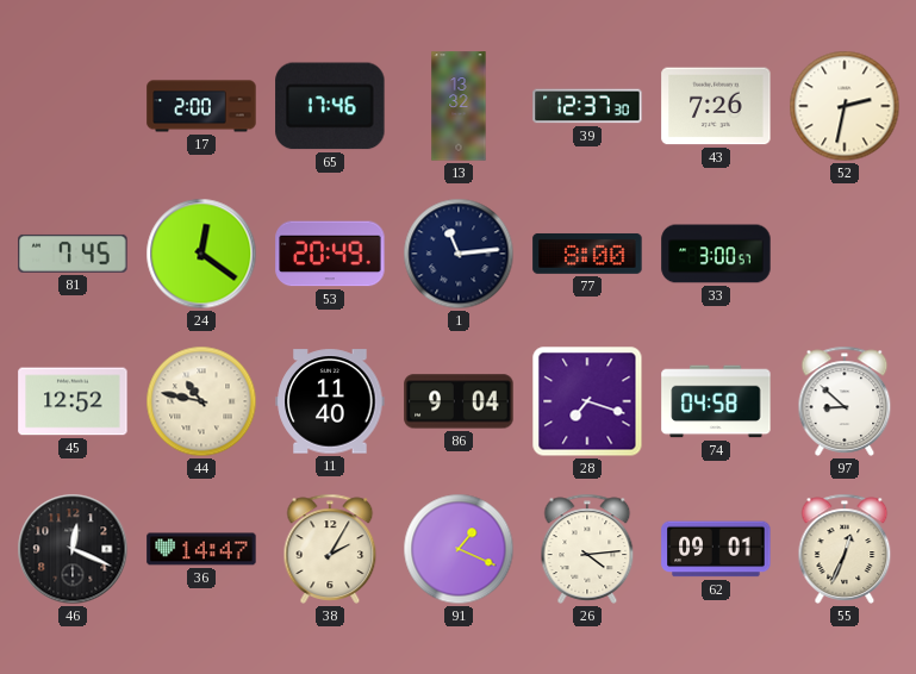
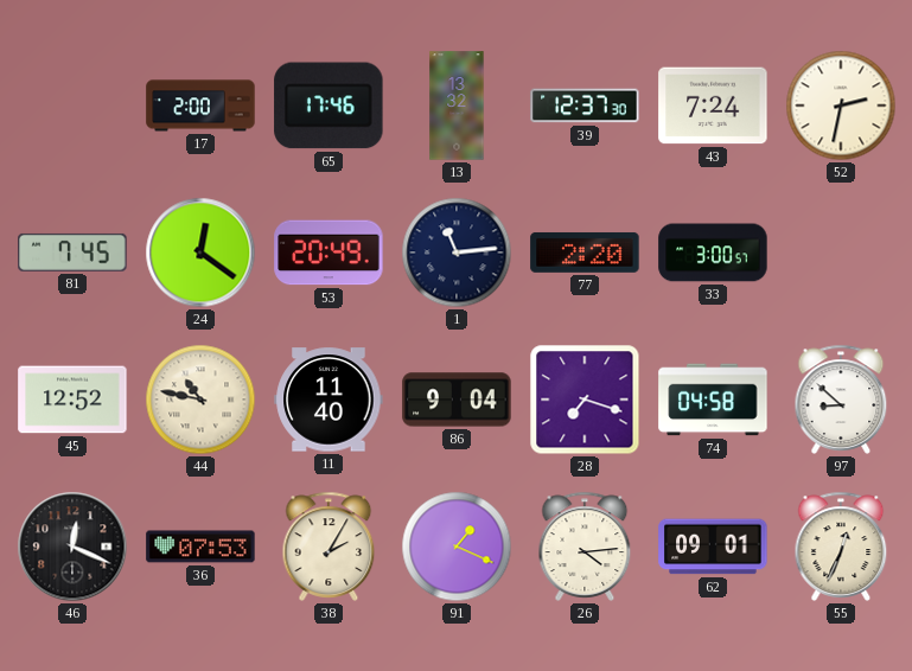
43: 7:26 -> 7:24 (713, 106)
77: 8:00 -> 2:20 (585, 253)
36: 14:47 -> 07:53 (200, 547)
